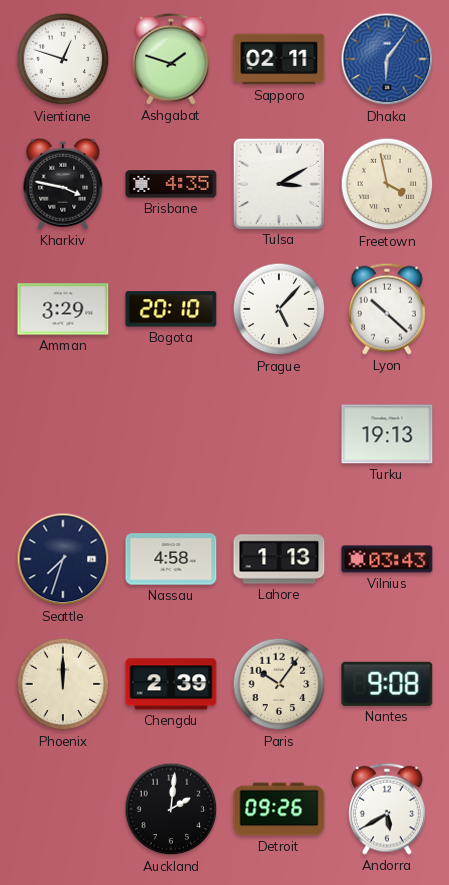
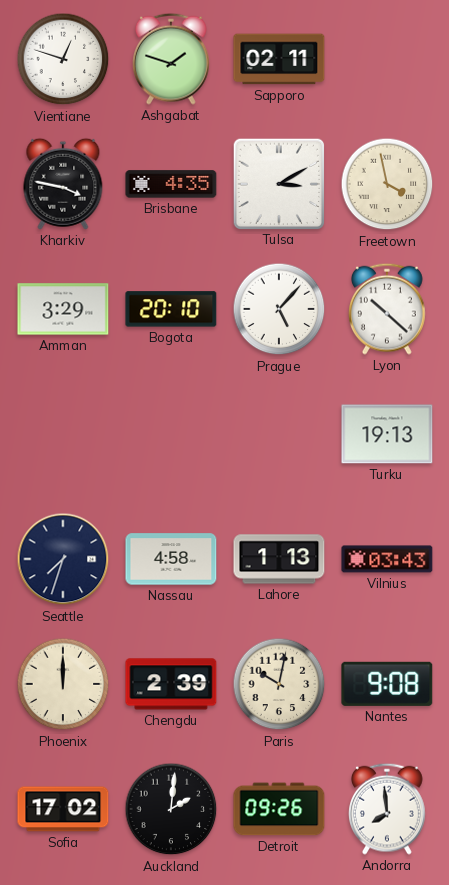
Dhaka: 6:06 -> none (387, 59)
Paris: 10:06 -> 10:02 (279, 684)
Sofia: none -> 17:02 (63, 809)
Andorra: 5:40 -> 7:59 (388, 809)
